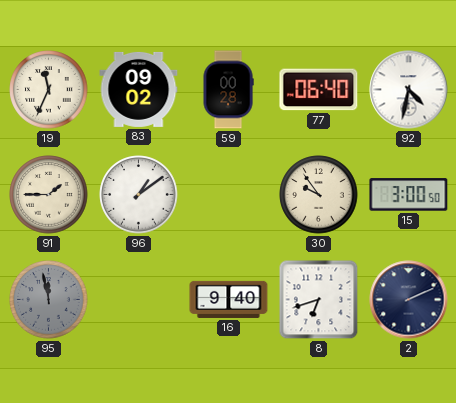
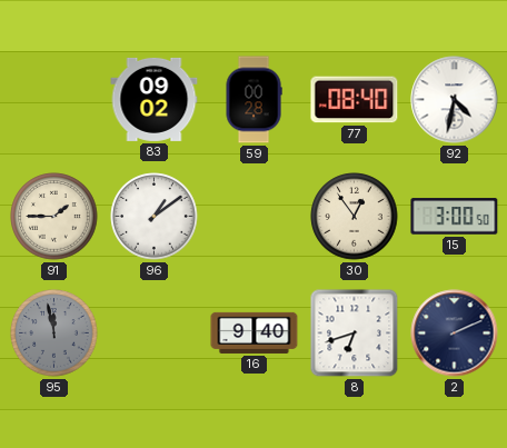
19: 11:34 -> none (49, 90)
77: 06:40 -> 08:40 (355, 100)
30: 9:54 -> 12:54 (355, 217)
